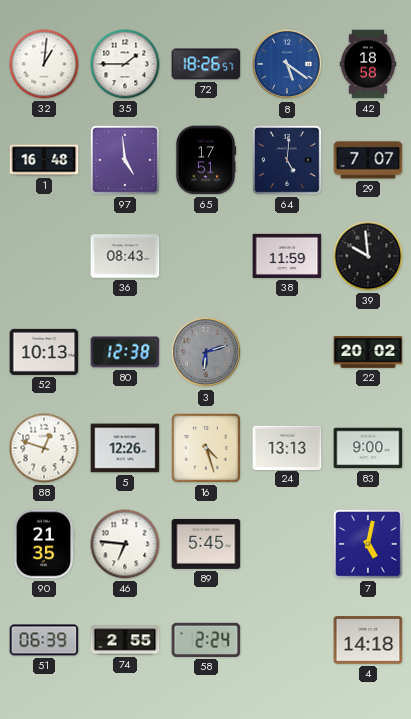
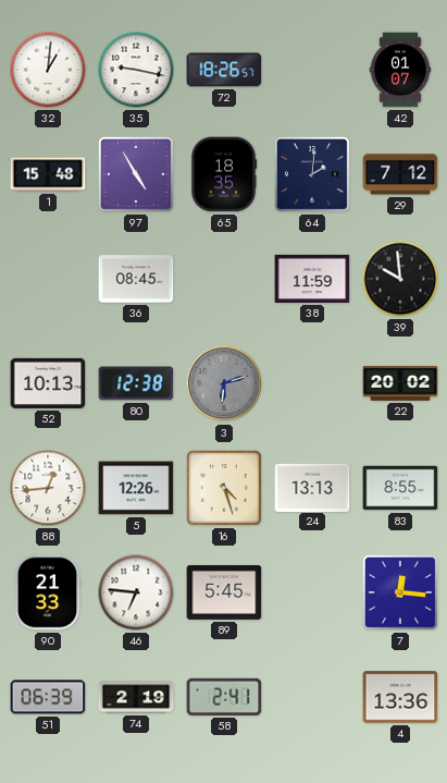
35: 1:45 -> 9:17 (136, 70)
8: 5:21 -> none (287, 64)
42: 18:58 -> 01:07 (400, 70)
1: 16:48 -> 15:48 (48, 174)
97: 4:59 -> 4:55 (137, 175)
65: 17:51 -> 18:35 (224, 174)
64: 5:01 -> 2:01 (313, 175)
29: 7:07 -> 7:12 (400, 174)
36: 08:43 -> 08:45 (136, 279)
88: 12:48 -> 12:44 (48, 488)
83: 9:00 -> 8:55 (400, 488)
90: 21:35 -> 21:33 (48, 592)
7: 5:02 -> 12:16 (401, 594)
74: 2:55 -> 2:19 (136, 697)
58: 2:24 -> 2:41 (224, 697)
4: 14:18 -> 13:36 (400, 697)
